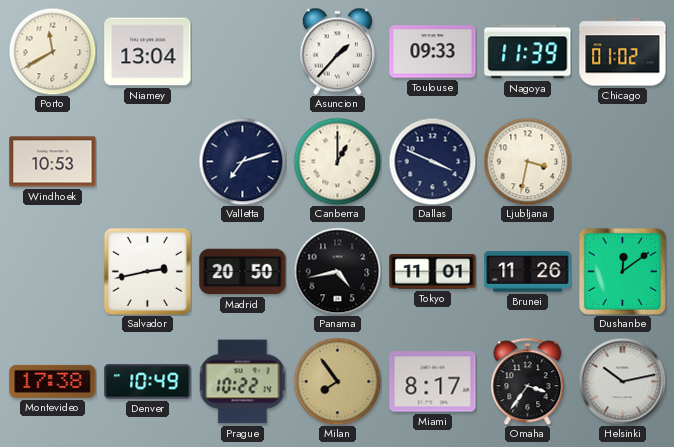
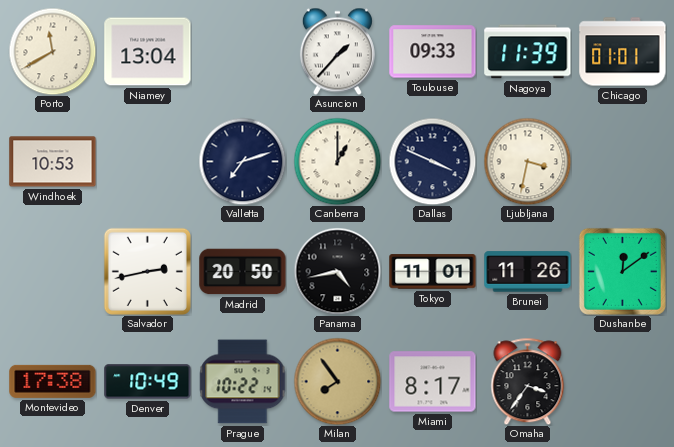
Chicago: 01:02 -> 01:01 (623, 52)
Helsinki: 10:13 -> none (622, 381)
